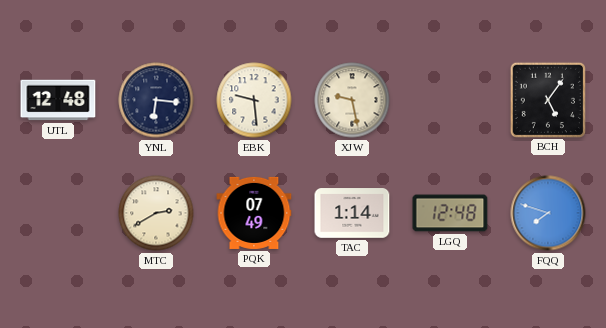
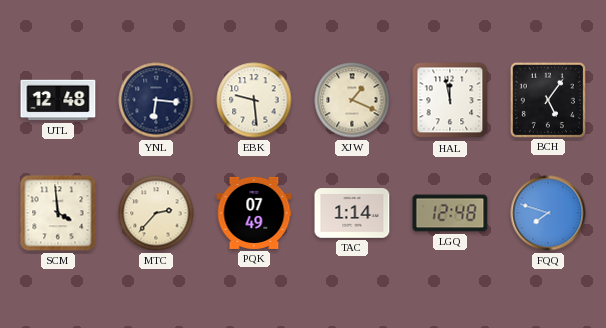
XJW: 9:28 -> 1:19 (352, 100)
HAL: none -> 11:58 (450, 100)
SCM: none -> 3:59 (58, 213)
MTC: 2:40 -> 2:37 (156, 213)
